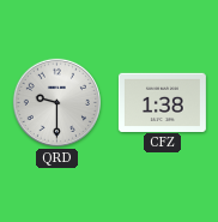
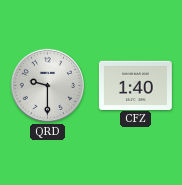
CFZ: 1:38 -> 1:40 (135, 85)
